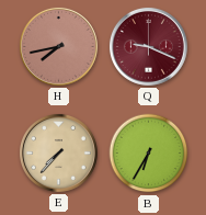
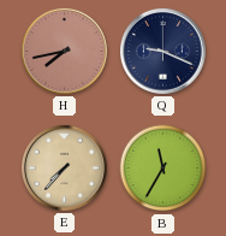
Q dial: burgundy -> navy (162, 51)
B: 6:35 -> 11:35 (163, 169)
